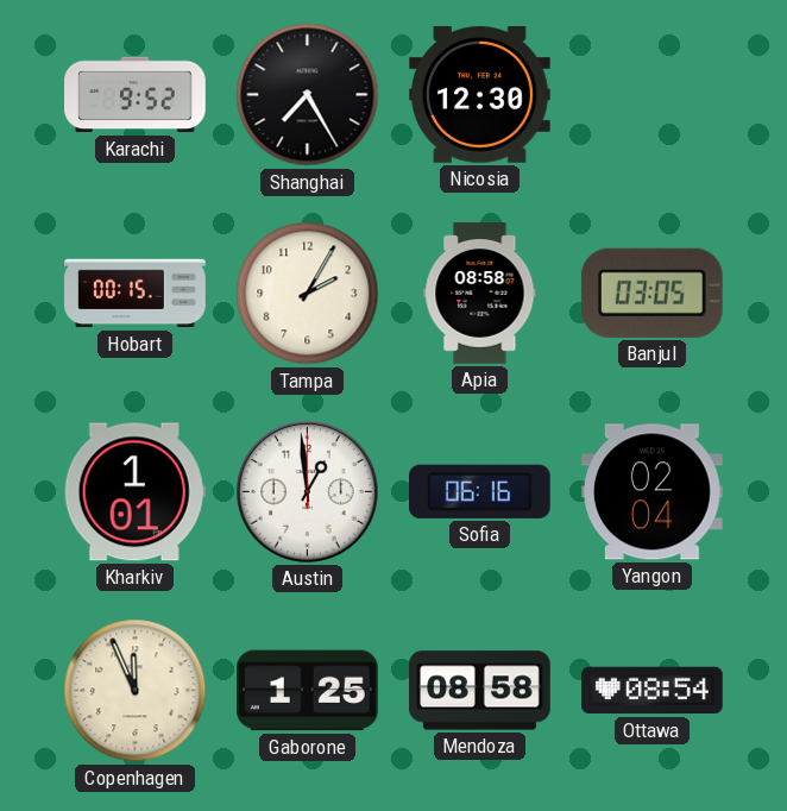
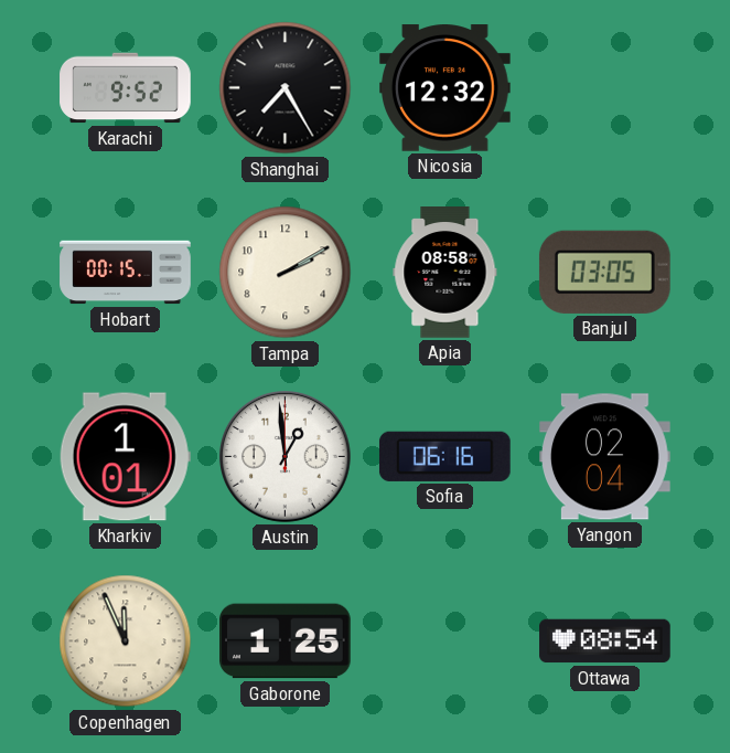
Nicosia: 12:30 -> 12:32 (445, 88)
Tampa: 2:05 -> 2:10 (286, 273)
Mendoza: 08:58 -> none (480, 691)
